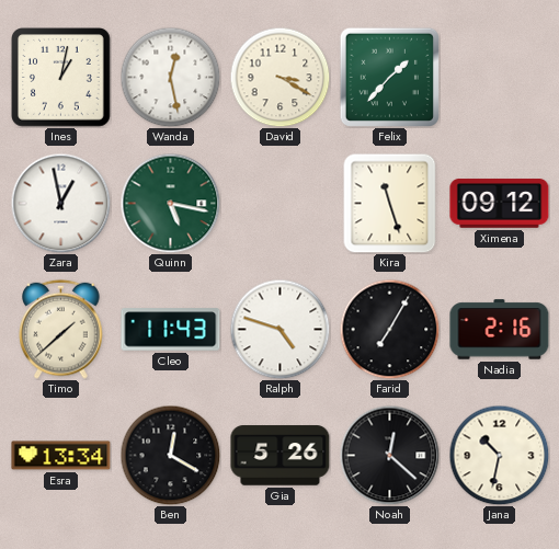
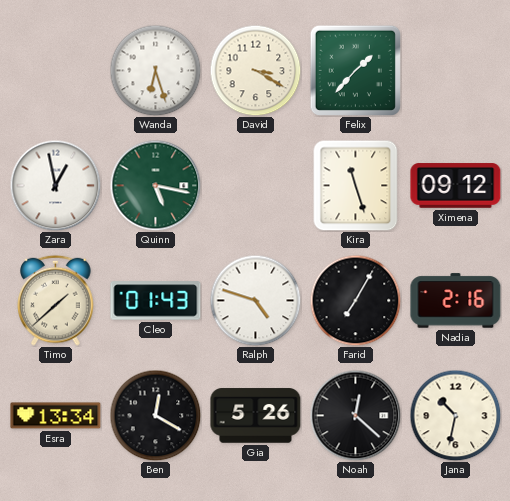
Ines: 1:02 -> none (61, 78)
Wanda: 12:28 -> 6:27 (155, 70)
Cleo: 11:43 -> 01:43 (156, 301)
